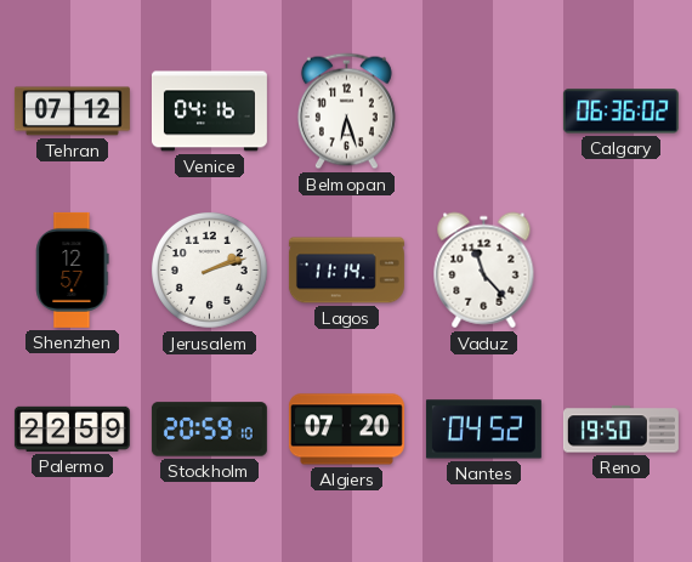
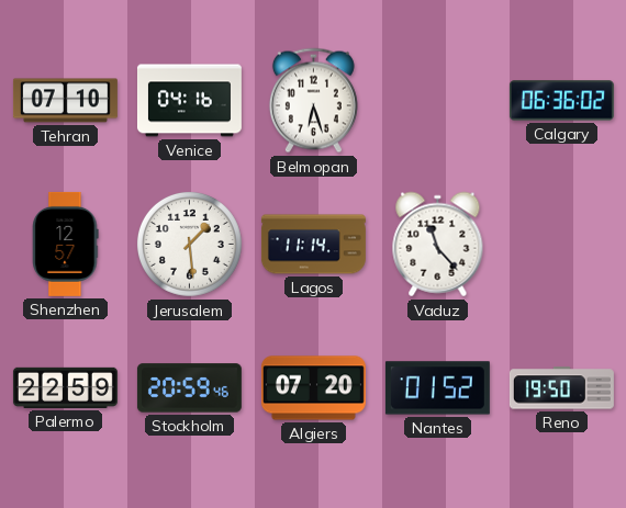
Tehran: 07:12 -> 07:10 (65, 101)
Jerusalem: 2:12 -> 1:29 (189, 244)
Stockholm: 20:59:10 -> 20:59:46 (189, 388)
Nantes: 04:52 -> 01:52 (437, 388)
